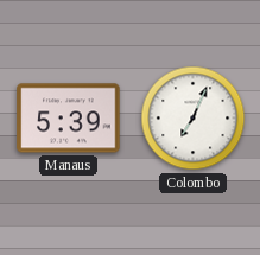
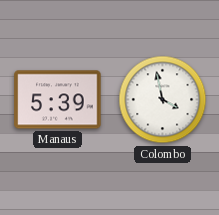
Colombo: 7:04 -> 3:58 (163, 100)
